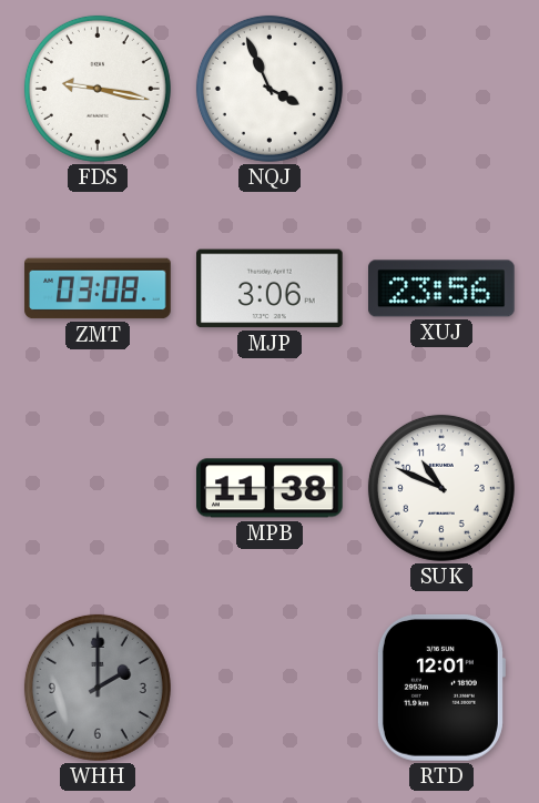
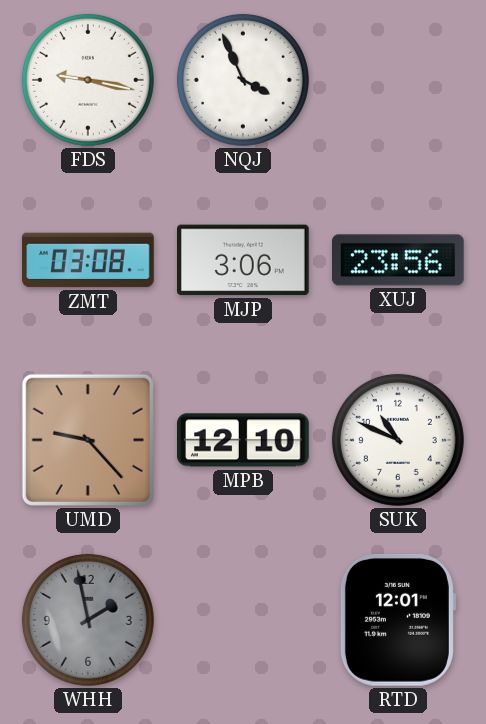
UMD: none -> 9:23 (88, 440)
MPB: 11:38 -> 12:10 (244, 440)
WHH: 2:00 -> 1:58 (88, 620)
